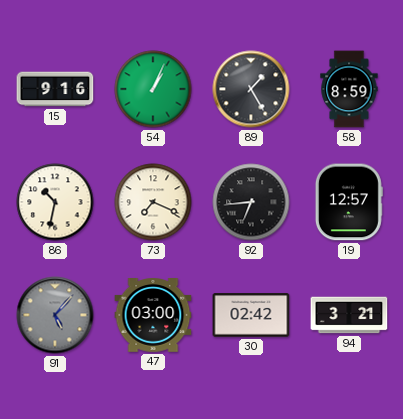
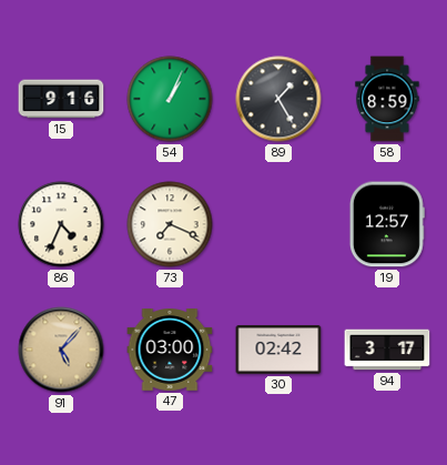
86: 10:32 -> 4:34 (61, 224)
92: 6:44 -> none (251, 202)
91 dial: grey -> champagne (61, 350)
94: 3:21 -> 3:17 (387, 350)
